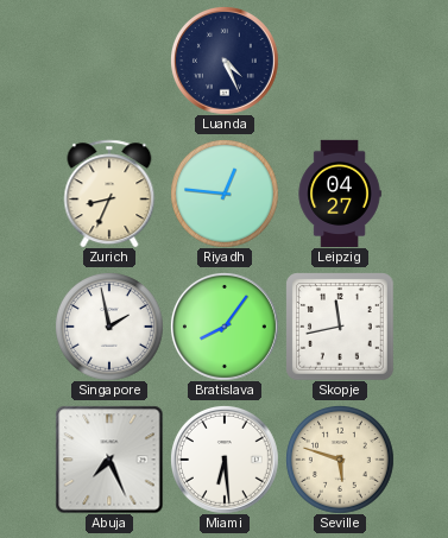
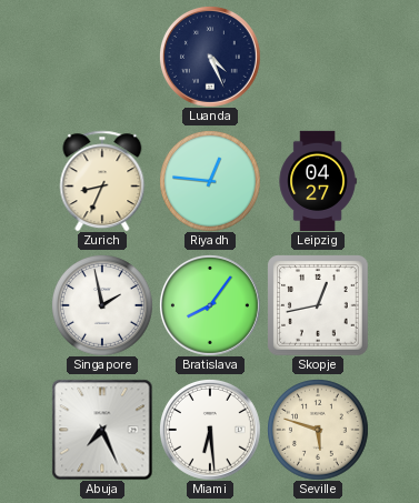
Skopje: 11:43 -> 12:43 (318, 305)
